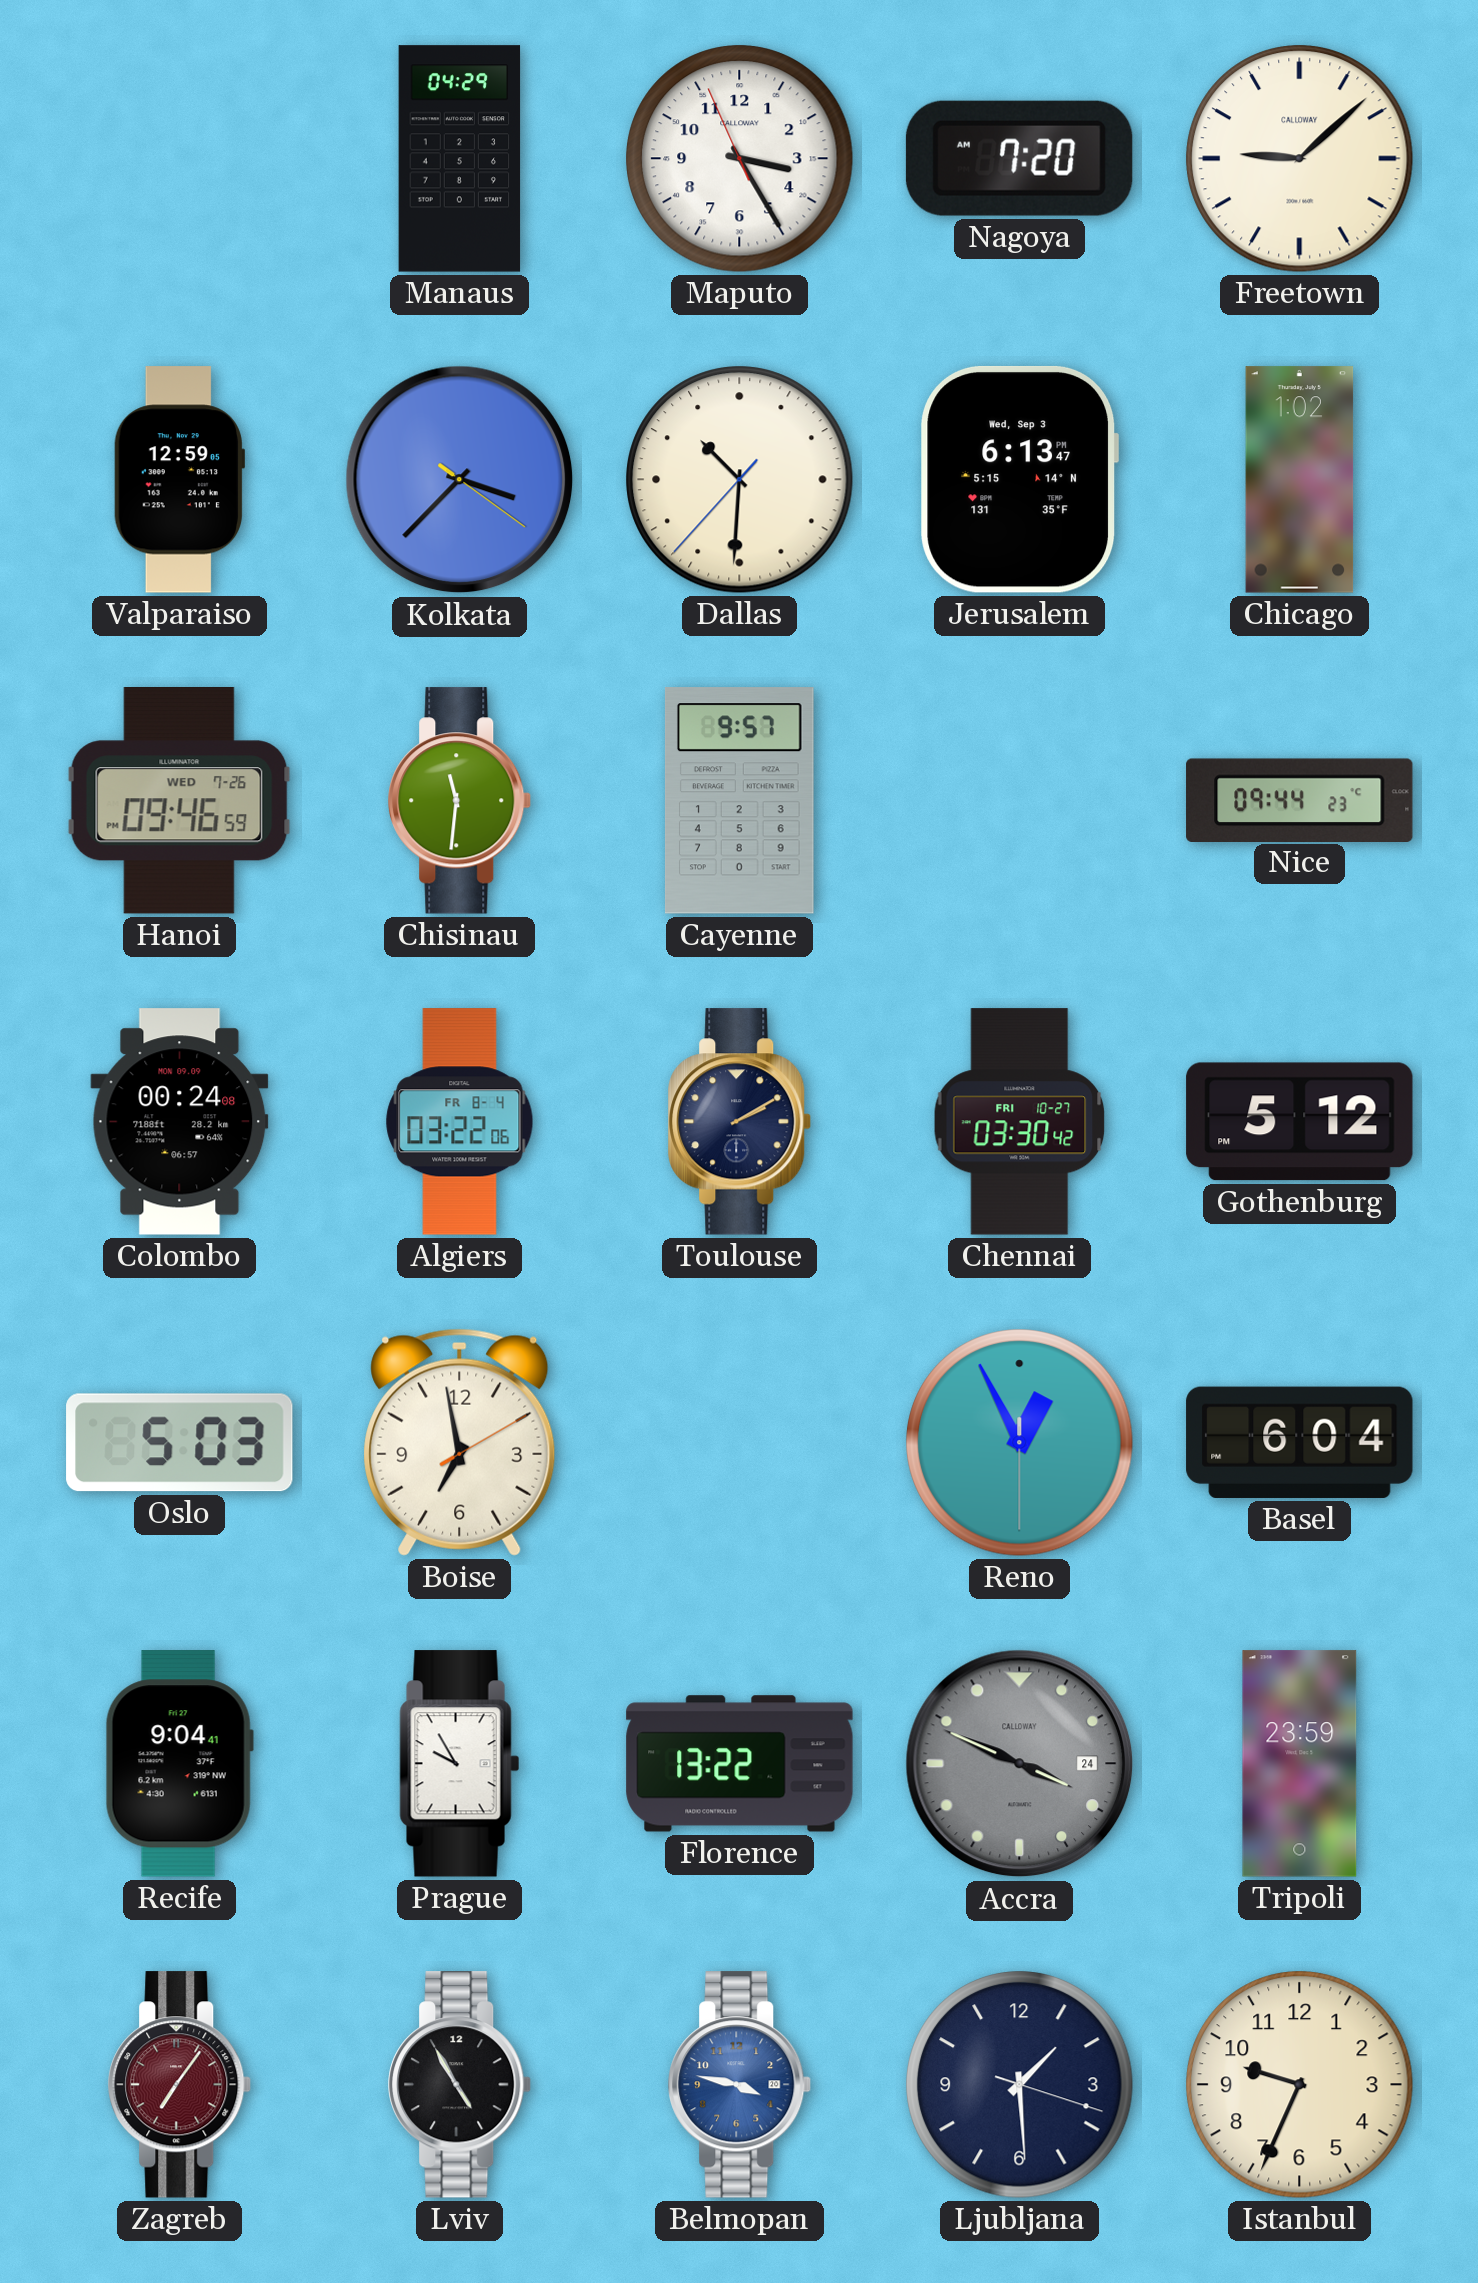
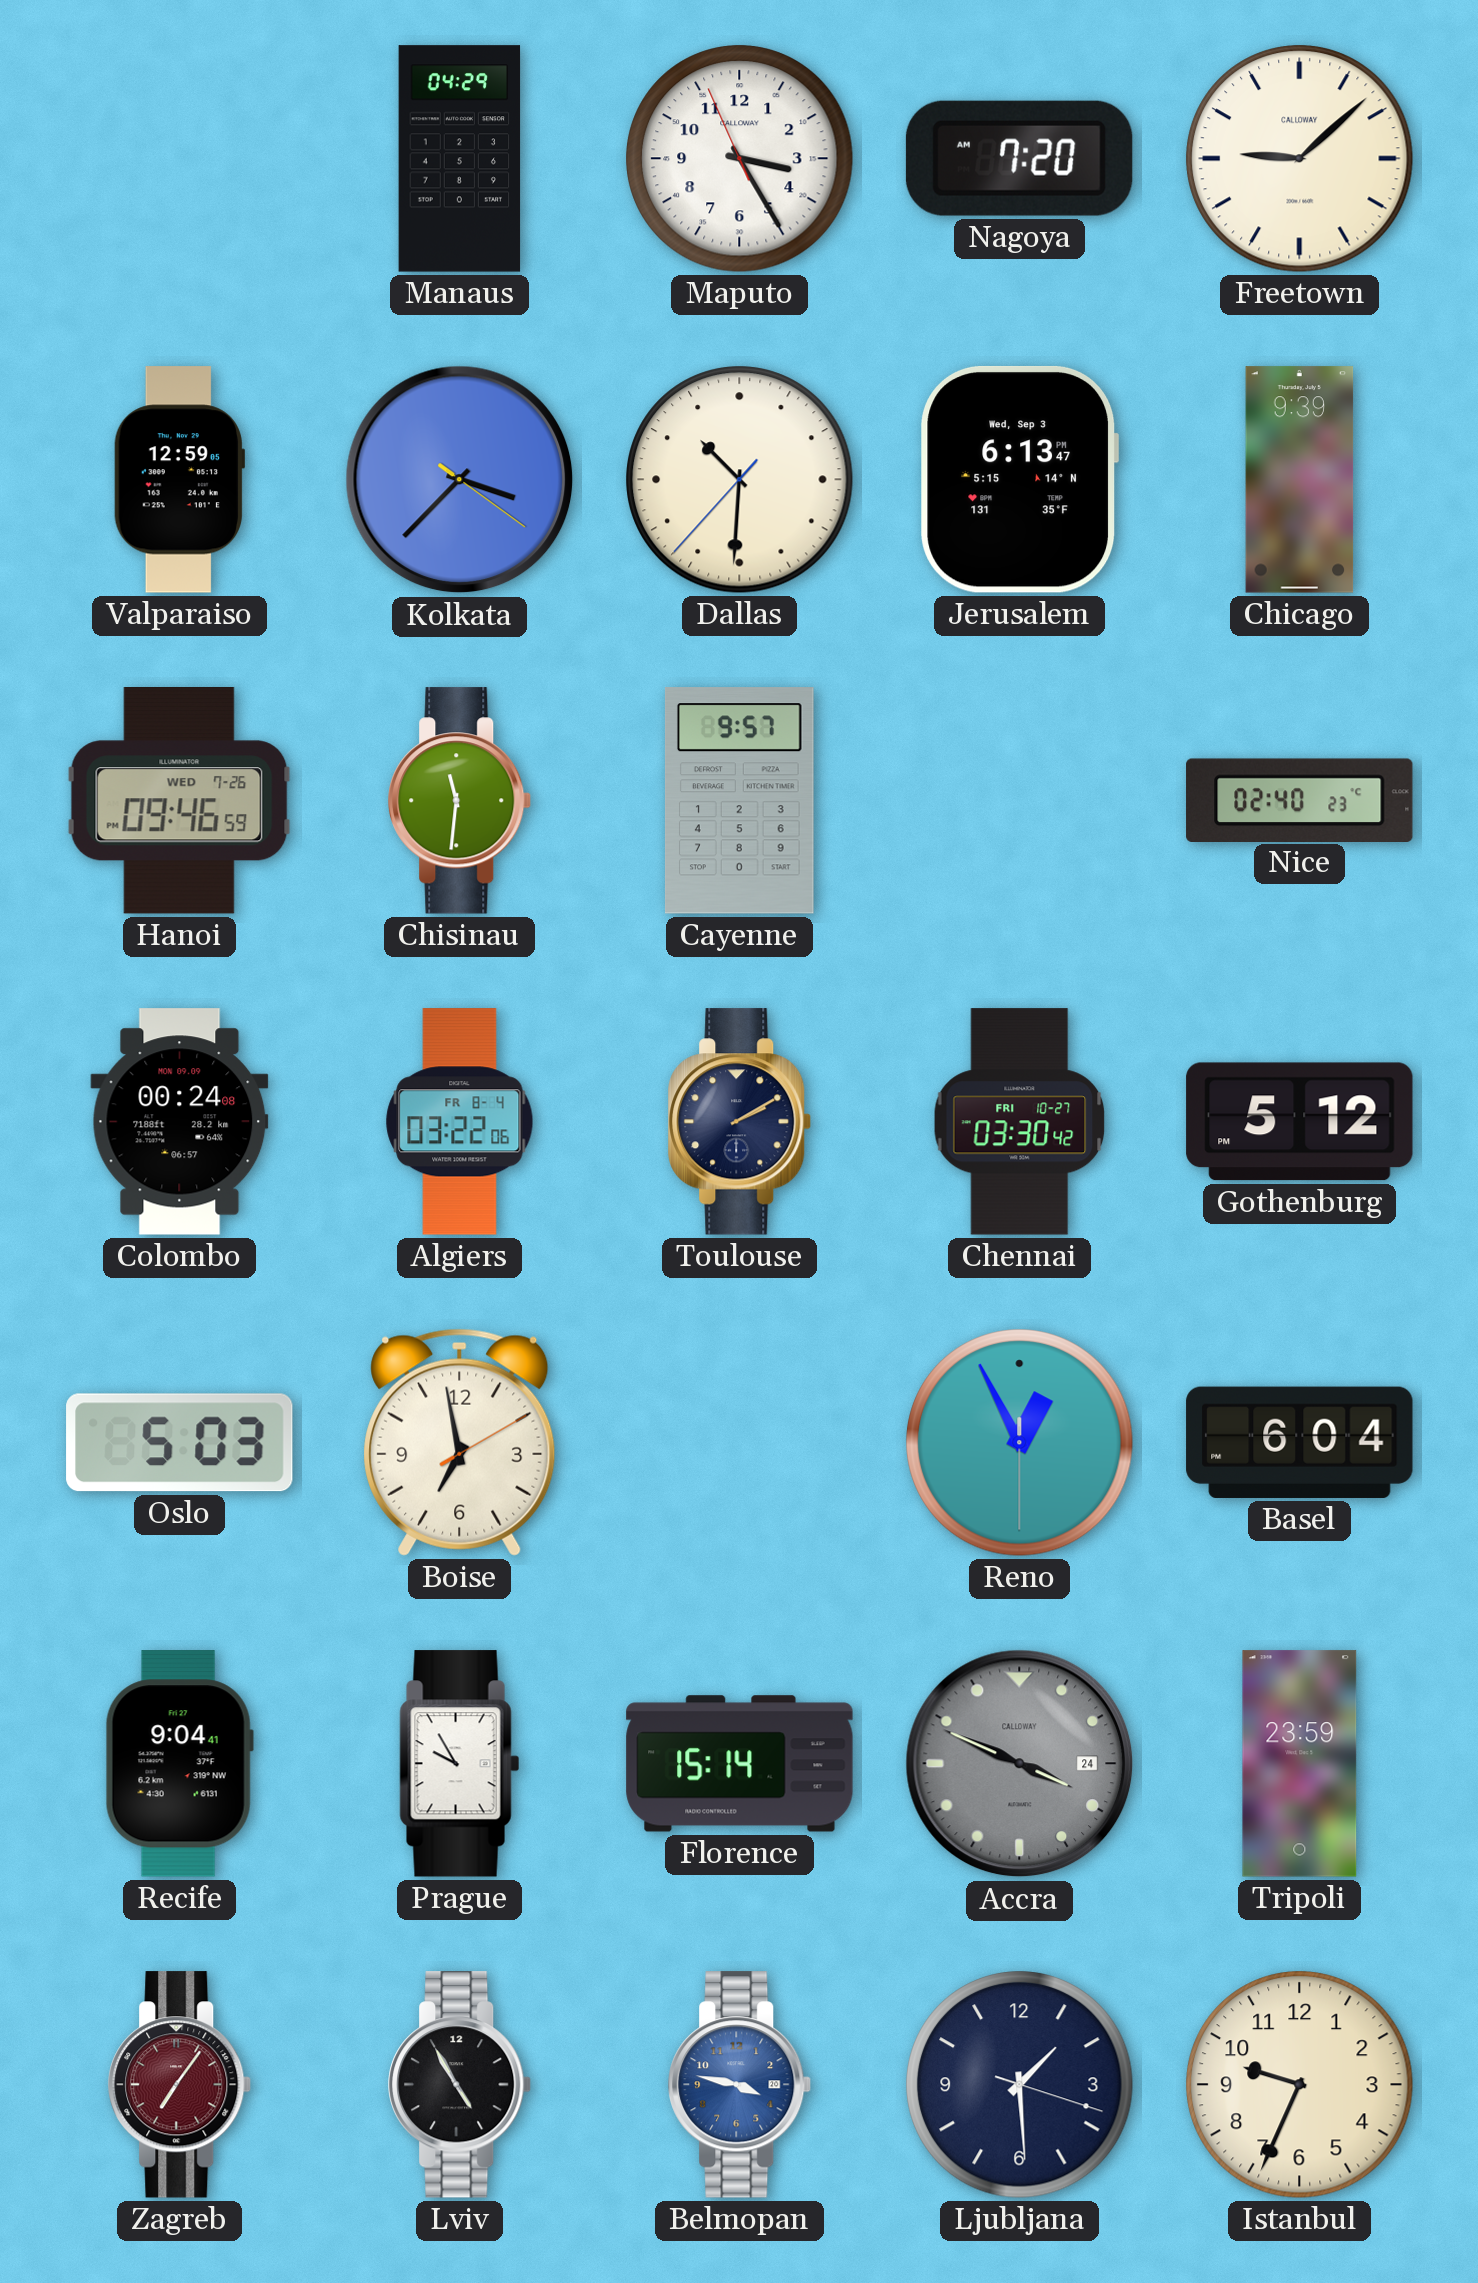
Chicago: 1:02 -> 9:39 (1300, 480)
Nice: 09:44 -> 02:40 (1300, 800)
Florence: 13:22 -> 15:14 (740, 1764)
